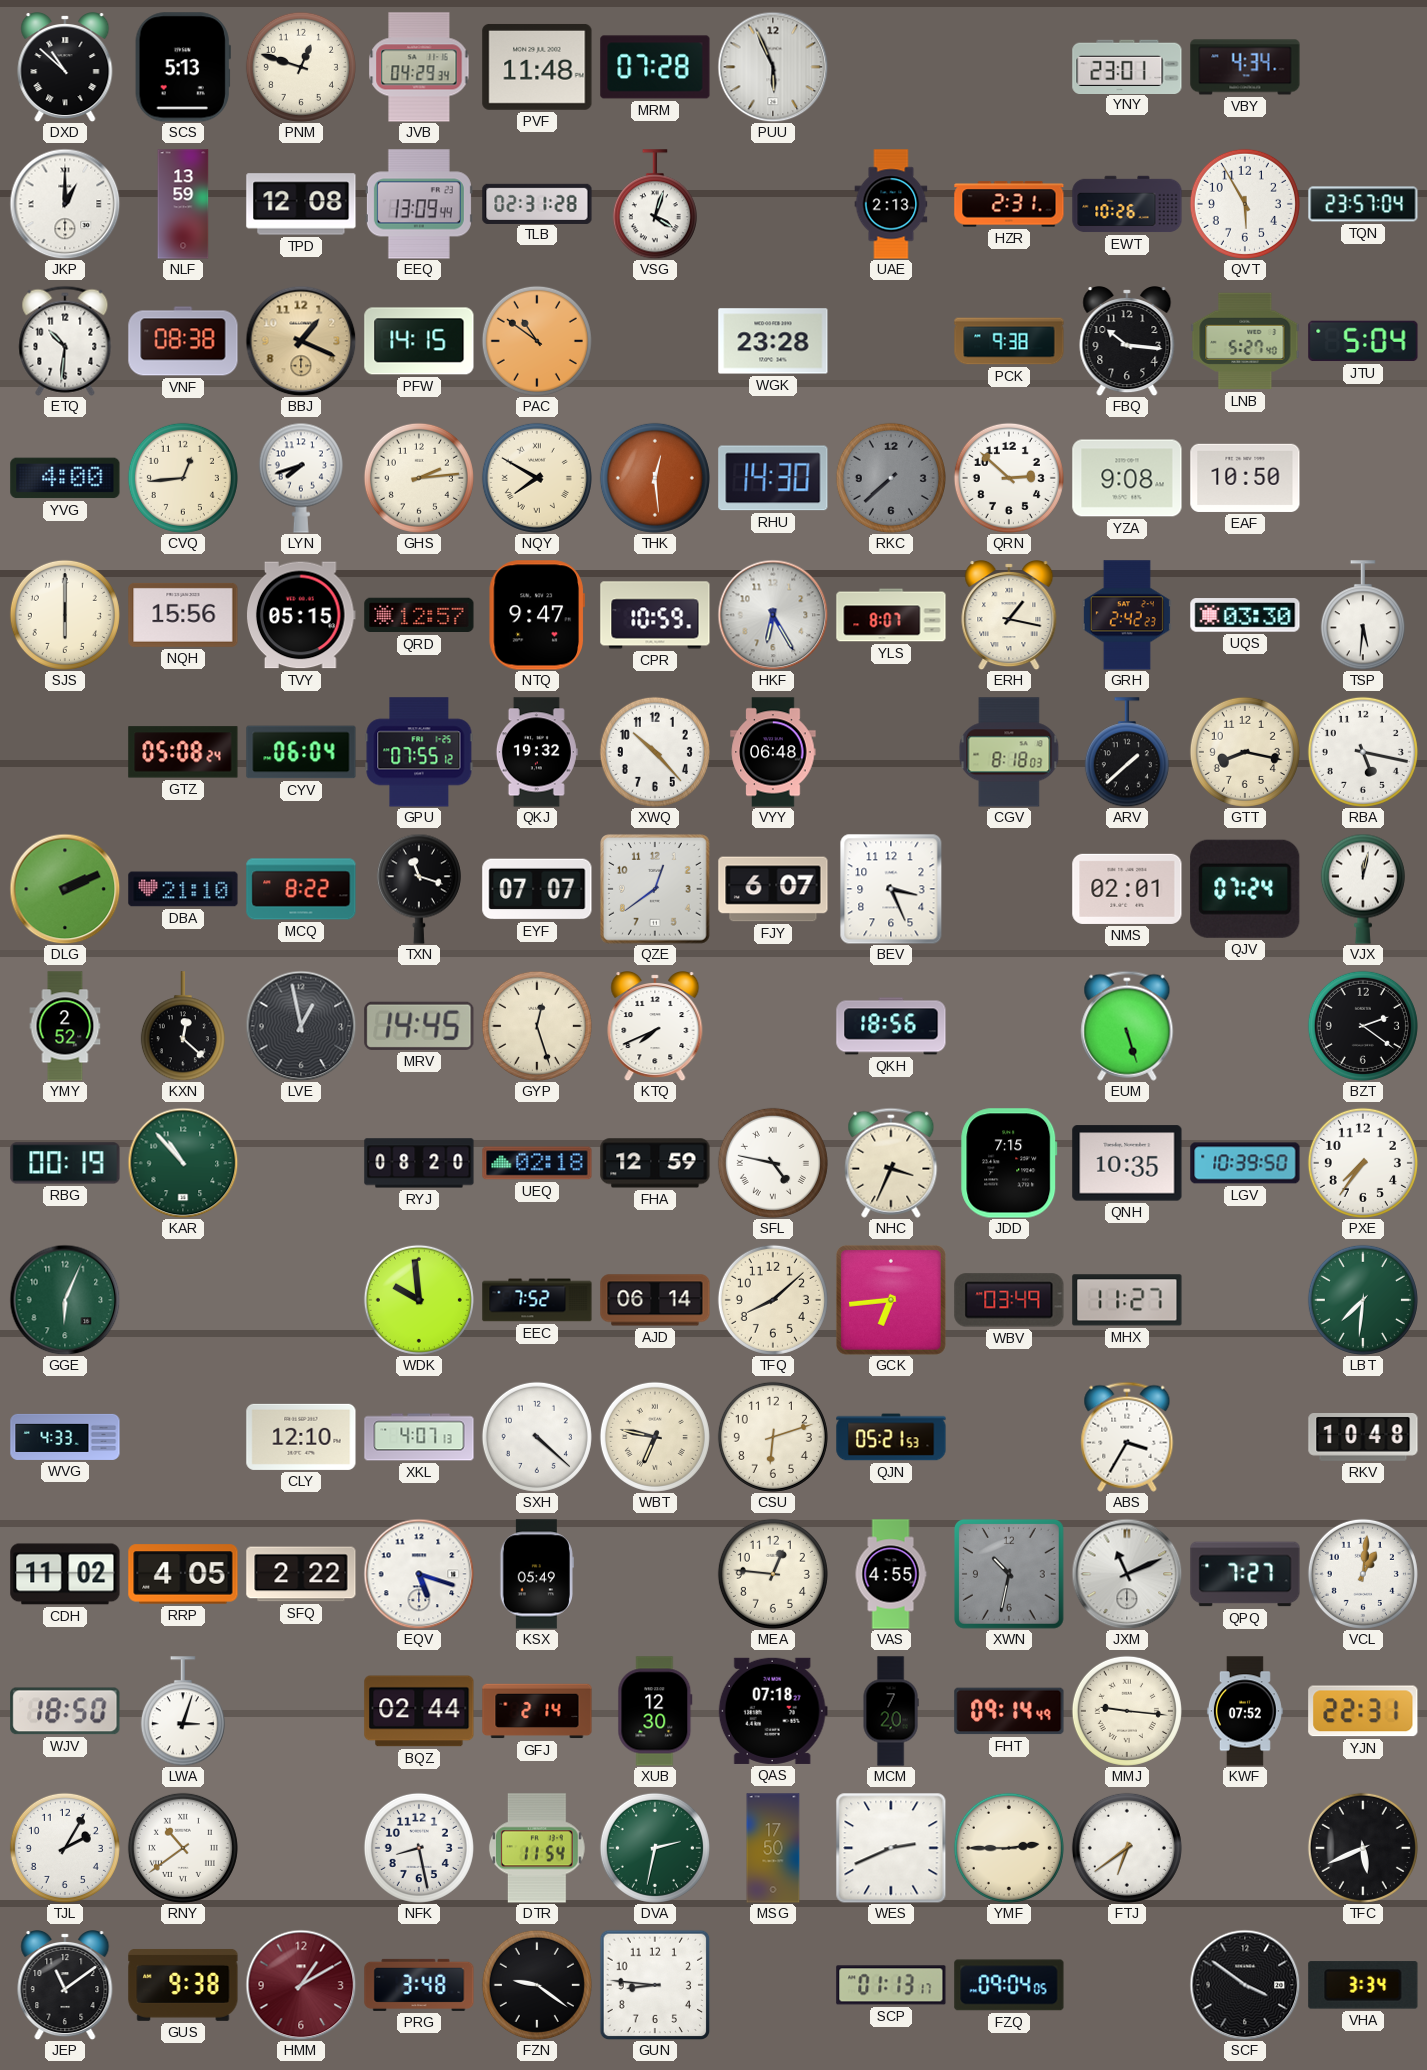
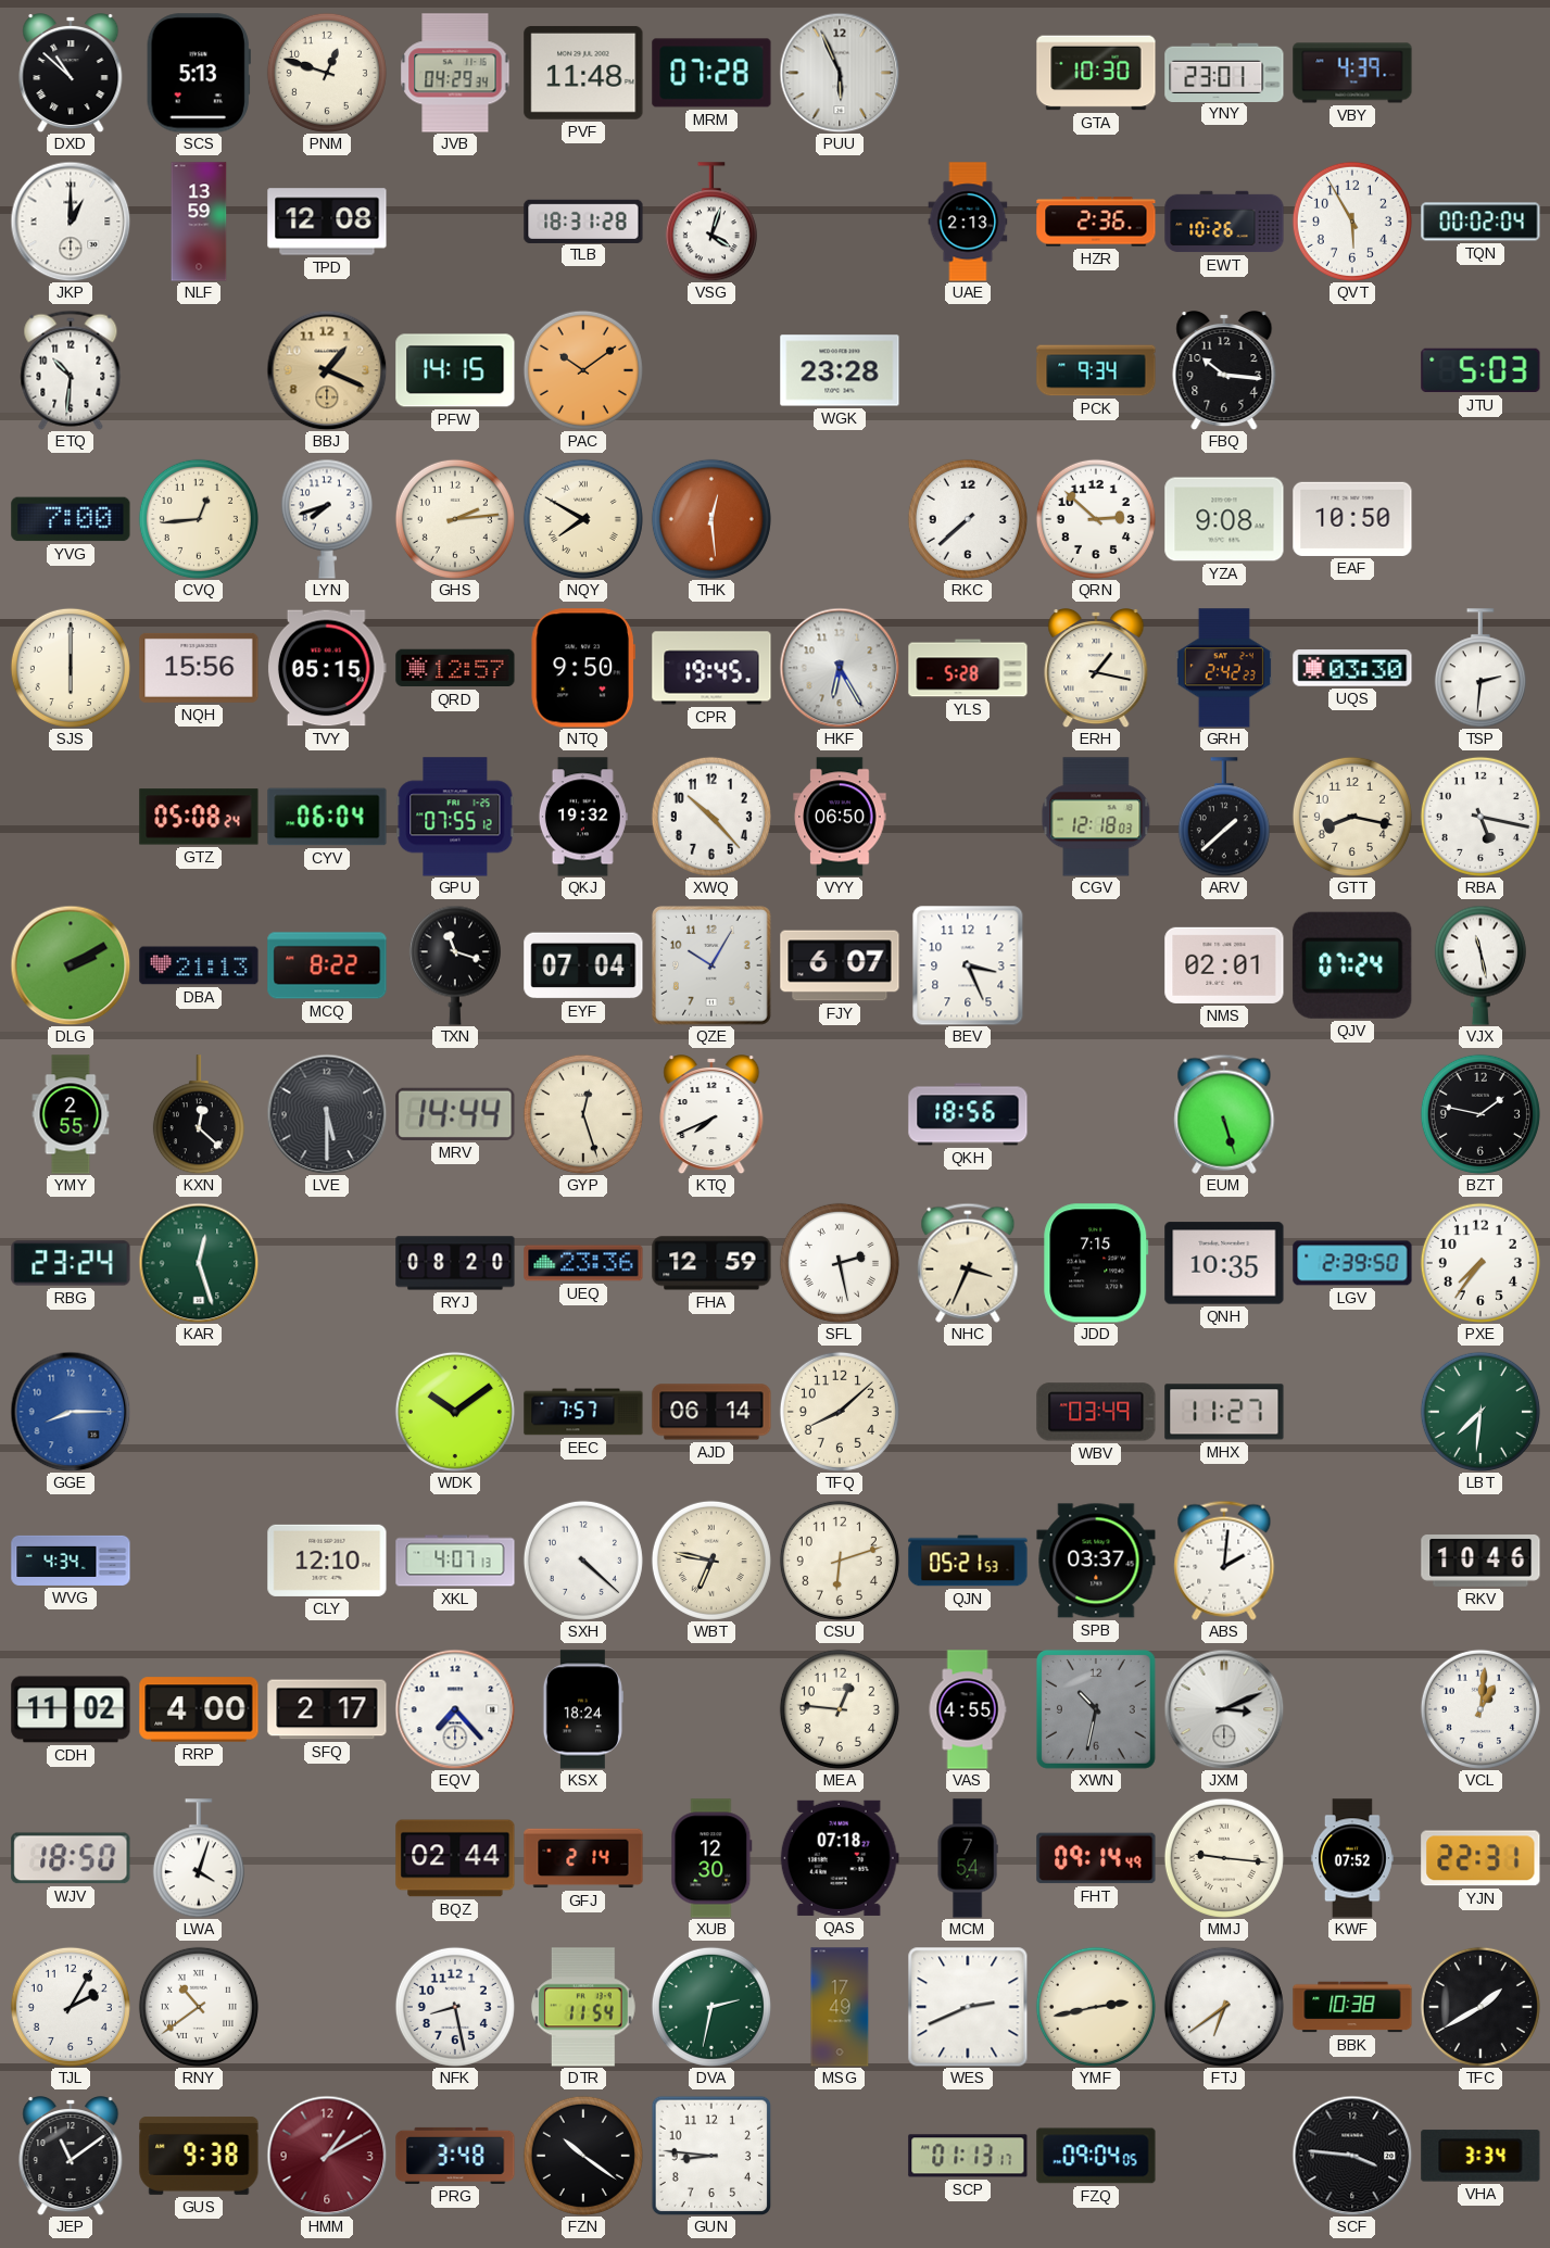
GTA: none -> 10:30 (1096, 73)
VBY: 4:34 -> 4:39 (1352, 73)
EEQ: 13:09 -> none (419, 204)
TLB: 02:31 -> 18:31 (583, 220)
HZR: 2:31 -> 2:36 (1096, 222)
TQN: 23:57 -> 00:02 (1480, 222)
VNF: 08:38 -> none (183, 341)
PAC: 10:51 -> 10:09 (583, 370)
PCK: 9:38 -> 9:34 (1096, 370)
LNB: 5:27 -> none (1245, 341)
JTU: 5:04 -> 5:03 (1480, 370)
YVG: 4:00 -> 7:00 (71, 519)
RHU: 14:30 -> none (773, 478)
RKC dial: grey -> white (968, 519)
NTQ: 9:47 -> 9:50 (583, 668)
CPR: 10:59 -> 19:45 (711, 668)
YLS: 8:07 -> 5:28 (968, 668)
TSP: 5:31 -> 2:31 (1480, 668)
VYY: 06:48 -> 06:50 (840, 817)
CGV: 8:18 -> 12:18 (1096, 817)
DLG: 2:11 -> 2:10 (71, 965)
DBA: 21:10 -> 21:13 (199, 965)
EYF: 07:07 -> 07:04 (583, 965)
QZE: 12:39 -> 10:05 (713, 967)
VJX: 12:02 -> 11:28 (1480, 965)
YMY: 2:52 -> 2:55 (71, 1114)
LVE: 12:58 -> 5:30 (327, 1114)
MRV: 14:45 -> 14:44 (455, 1114)
BZT: 2:21 -> 1:47 (1480, 1114)
RBG: 00:19 -> 23:24 (71, 1263)
KAR: 10:53 -> 12:27 (199, 1263)
UEQ: 02:18 -> 23:36 (583, 1263)
SFL: 4:47 -> 2:28 (840, 1263)
LGV: 10:39 -> 2:39 (1352, 1263)
GGE: 6:04 -> 8:15 (71, 1412)
GGE dial: green -> blue (71, 1412)
WDK: 9:59 -> 10:09 (455, 1412)
EEC: 7:52 -> 7:57 (583, 1412)
GCK: 6:44 -> none (891, 1300)
WVG: 4:33 -> 4:34 (71, 1561)
SPB: none -> 03:37 (1096, 1561)
ABS: 3:35 -> 2:01 (1224, 1561)
RKV: 10:48 -> 10:46 (1480, 1562)
RRP: 4:05 -> 4:00 (199, 1709)
SFQ: 2:22 -> 2:17 (327, 1709)
EQV: 5:18 -> 7:23 (455, 1709)
KSX: 05:49 -> 18:24 (583, 1709)
JXM: 11:11 -> 3:11 (1224, 1709)
QPQ: 7:27 -> none (1245, 1574)
LWA: 3:03 -> 4:03 (199, 1858)
MCM: 7:20 -> 7:54 (968, 1858)
MSG: 17:50 -> 17:49 (840, 2007)
YMF: 2:45 -> 2:43 (1096, 2007)
BBK: none -> 10:38 (1352, 2007)
TFC: 5:41 -> 1:40 (1480, 2007)
FZN: 9:21 -> 10:21 (583, 2156)
SCF: 3:51 -> 3:46 (1352, 2156)
